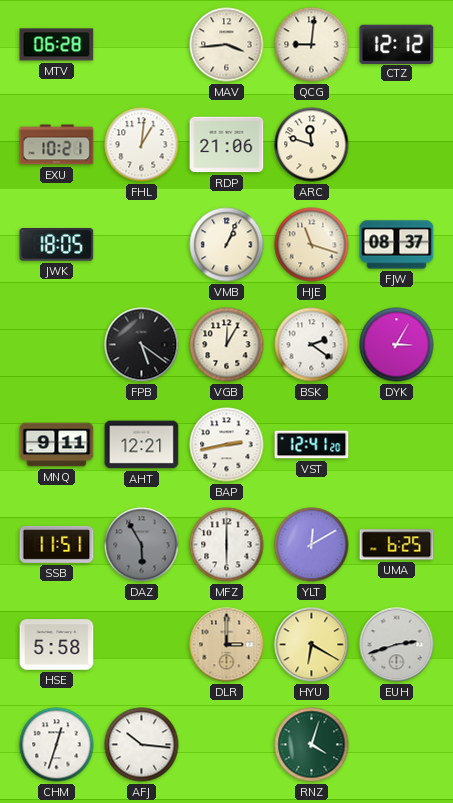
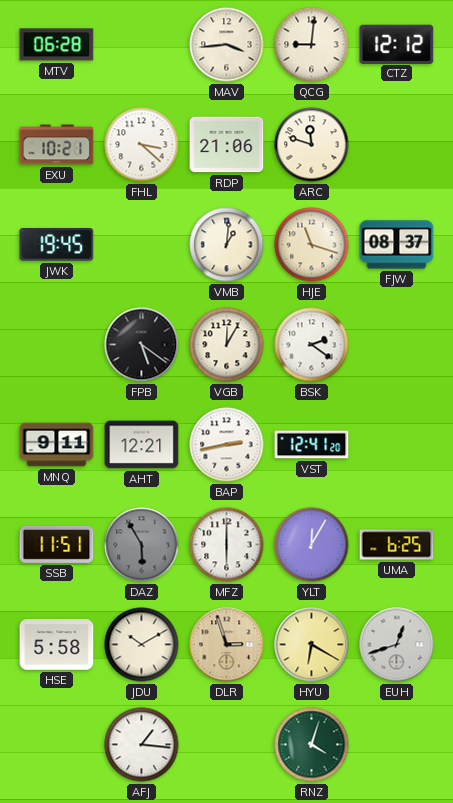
FHL: 1:01 -> 3:22 (142, 145)
JWK: 18:05 -> 19:45 (57, 245)
VMB: 1:04 -> 1:01 (227, 245)
DYK: 3:05 -> none (397, 345)
YLT: 12:10 -> 12:05 (312, 545)
JDU: none -> 10:10 (142, 645)
DLR: 3:00 -> 2:57 (227, 645)
EUH: 2:42 -> 12:42 (397, 645)
CHM: 12:33 -> none (57, 745)
AFJ: 10:16 -> 1:16 (142, 745)
